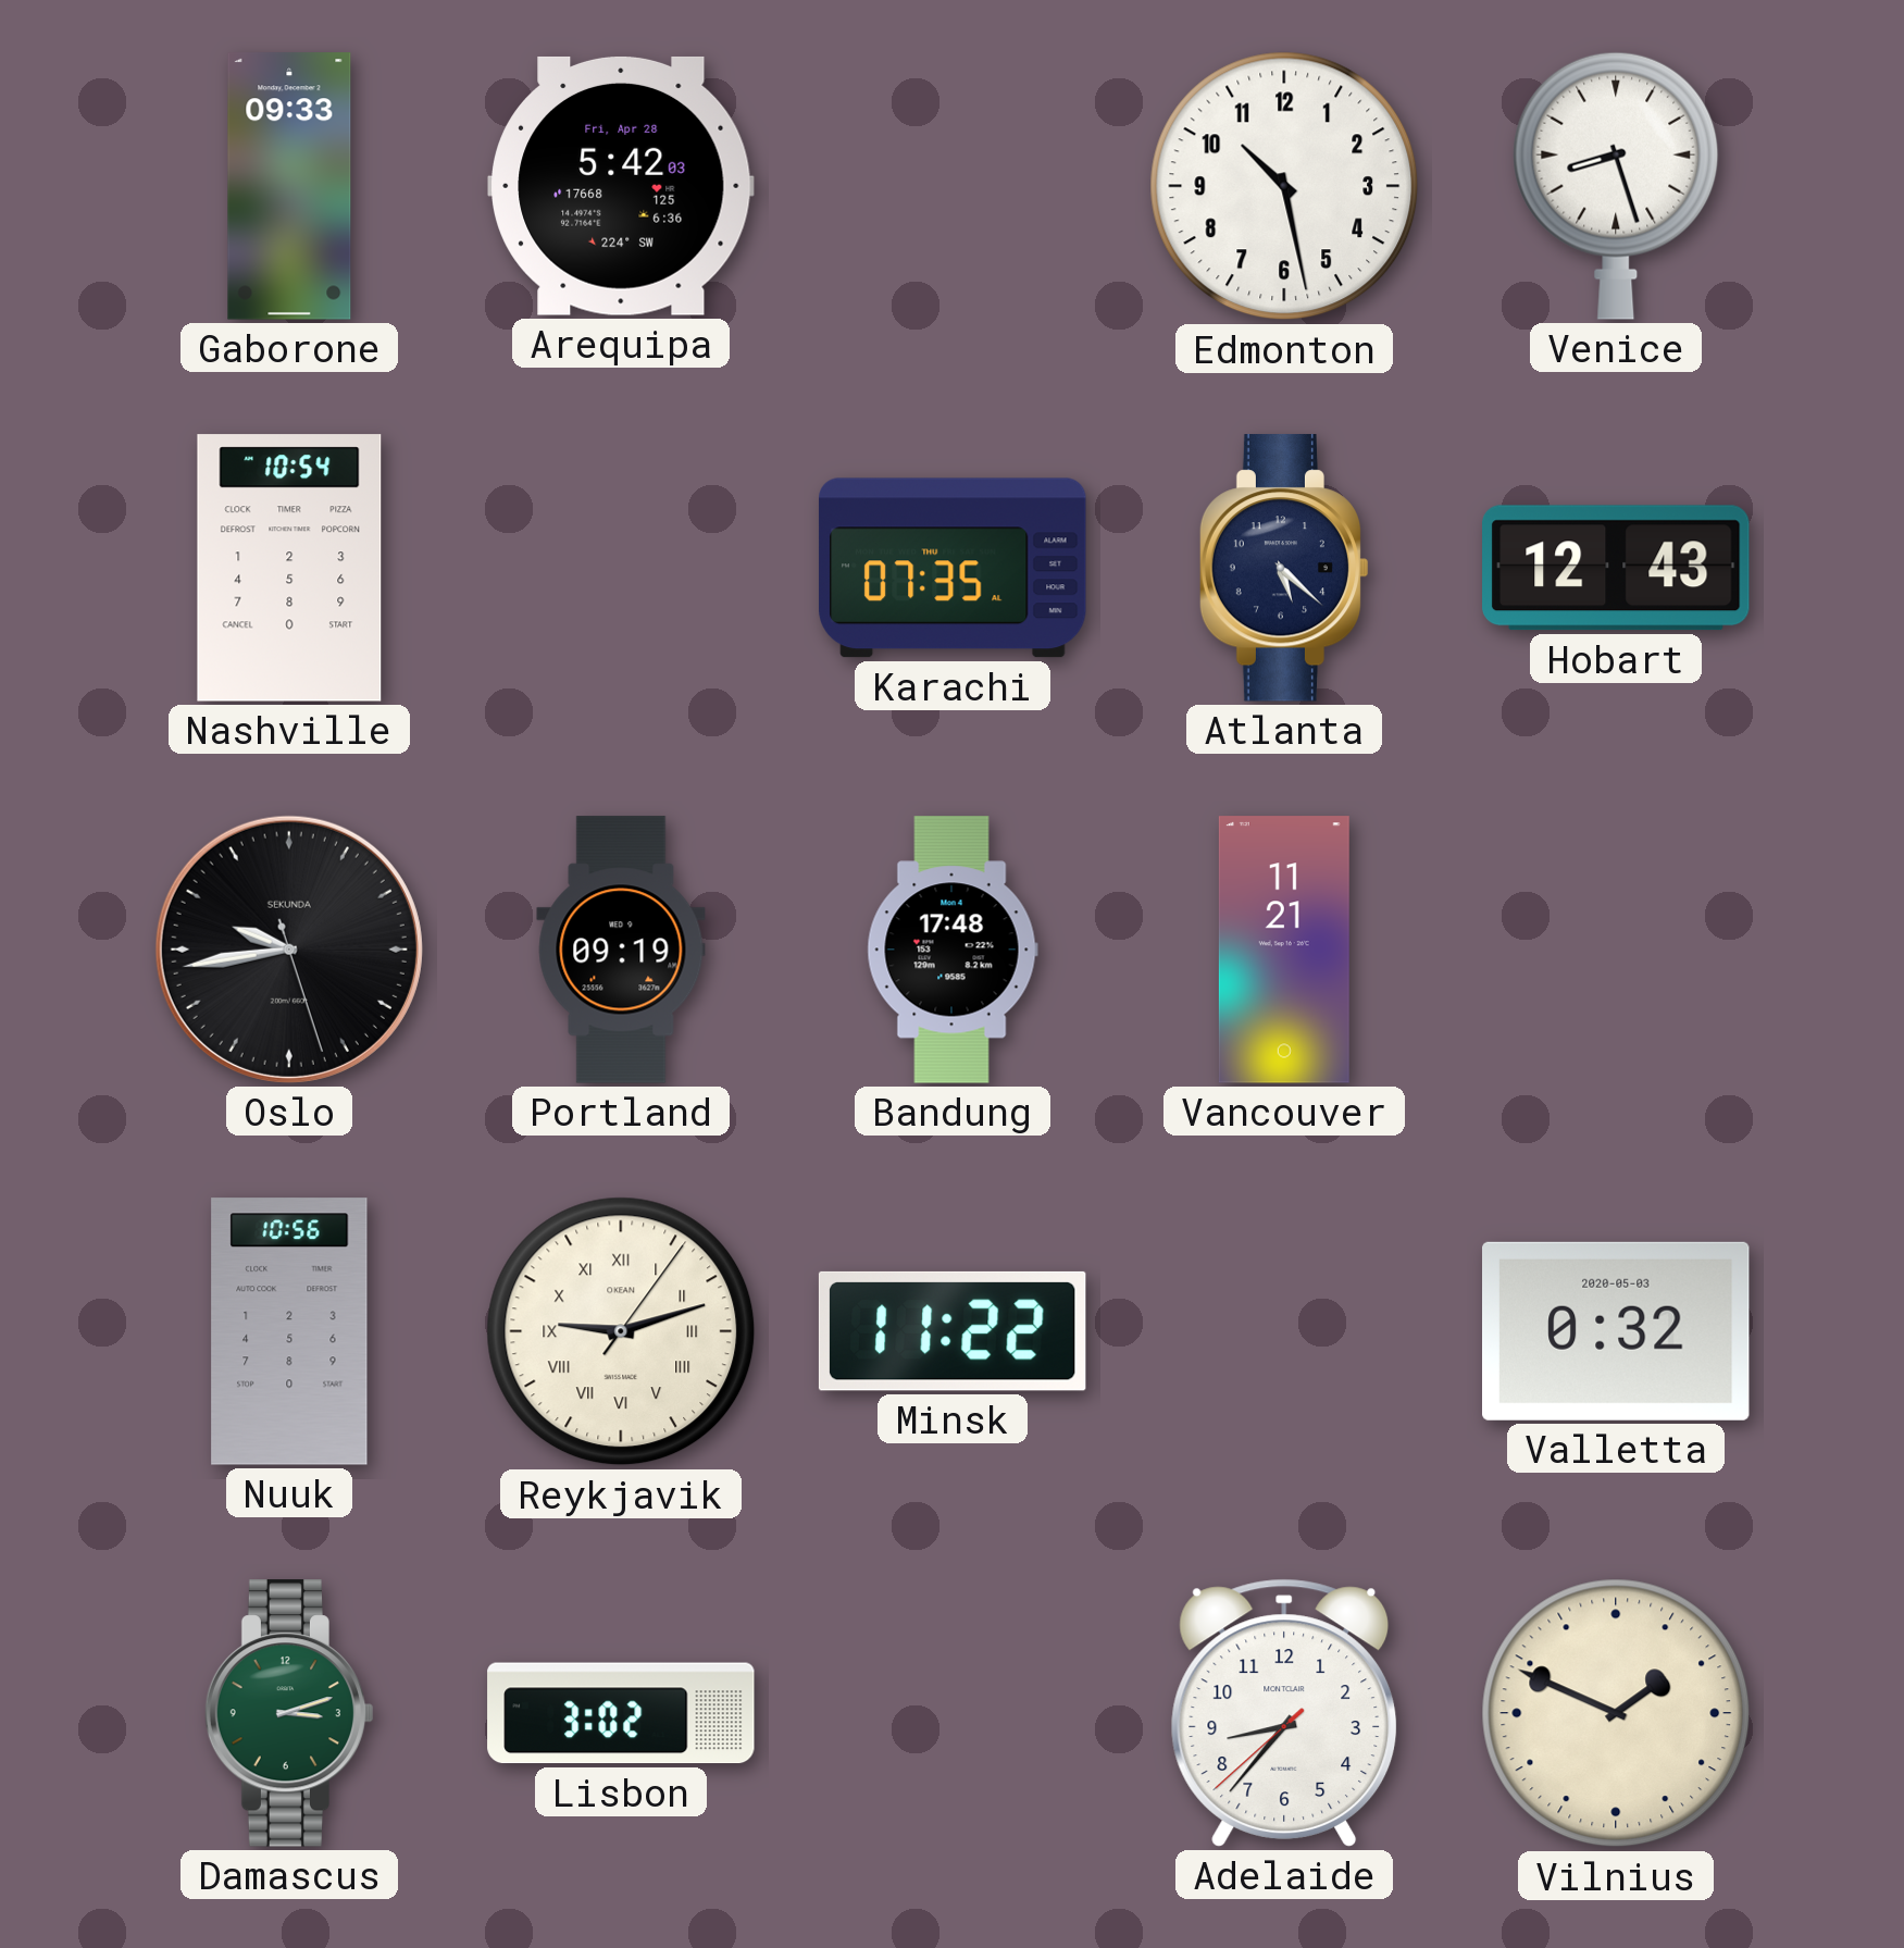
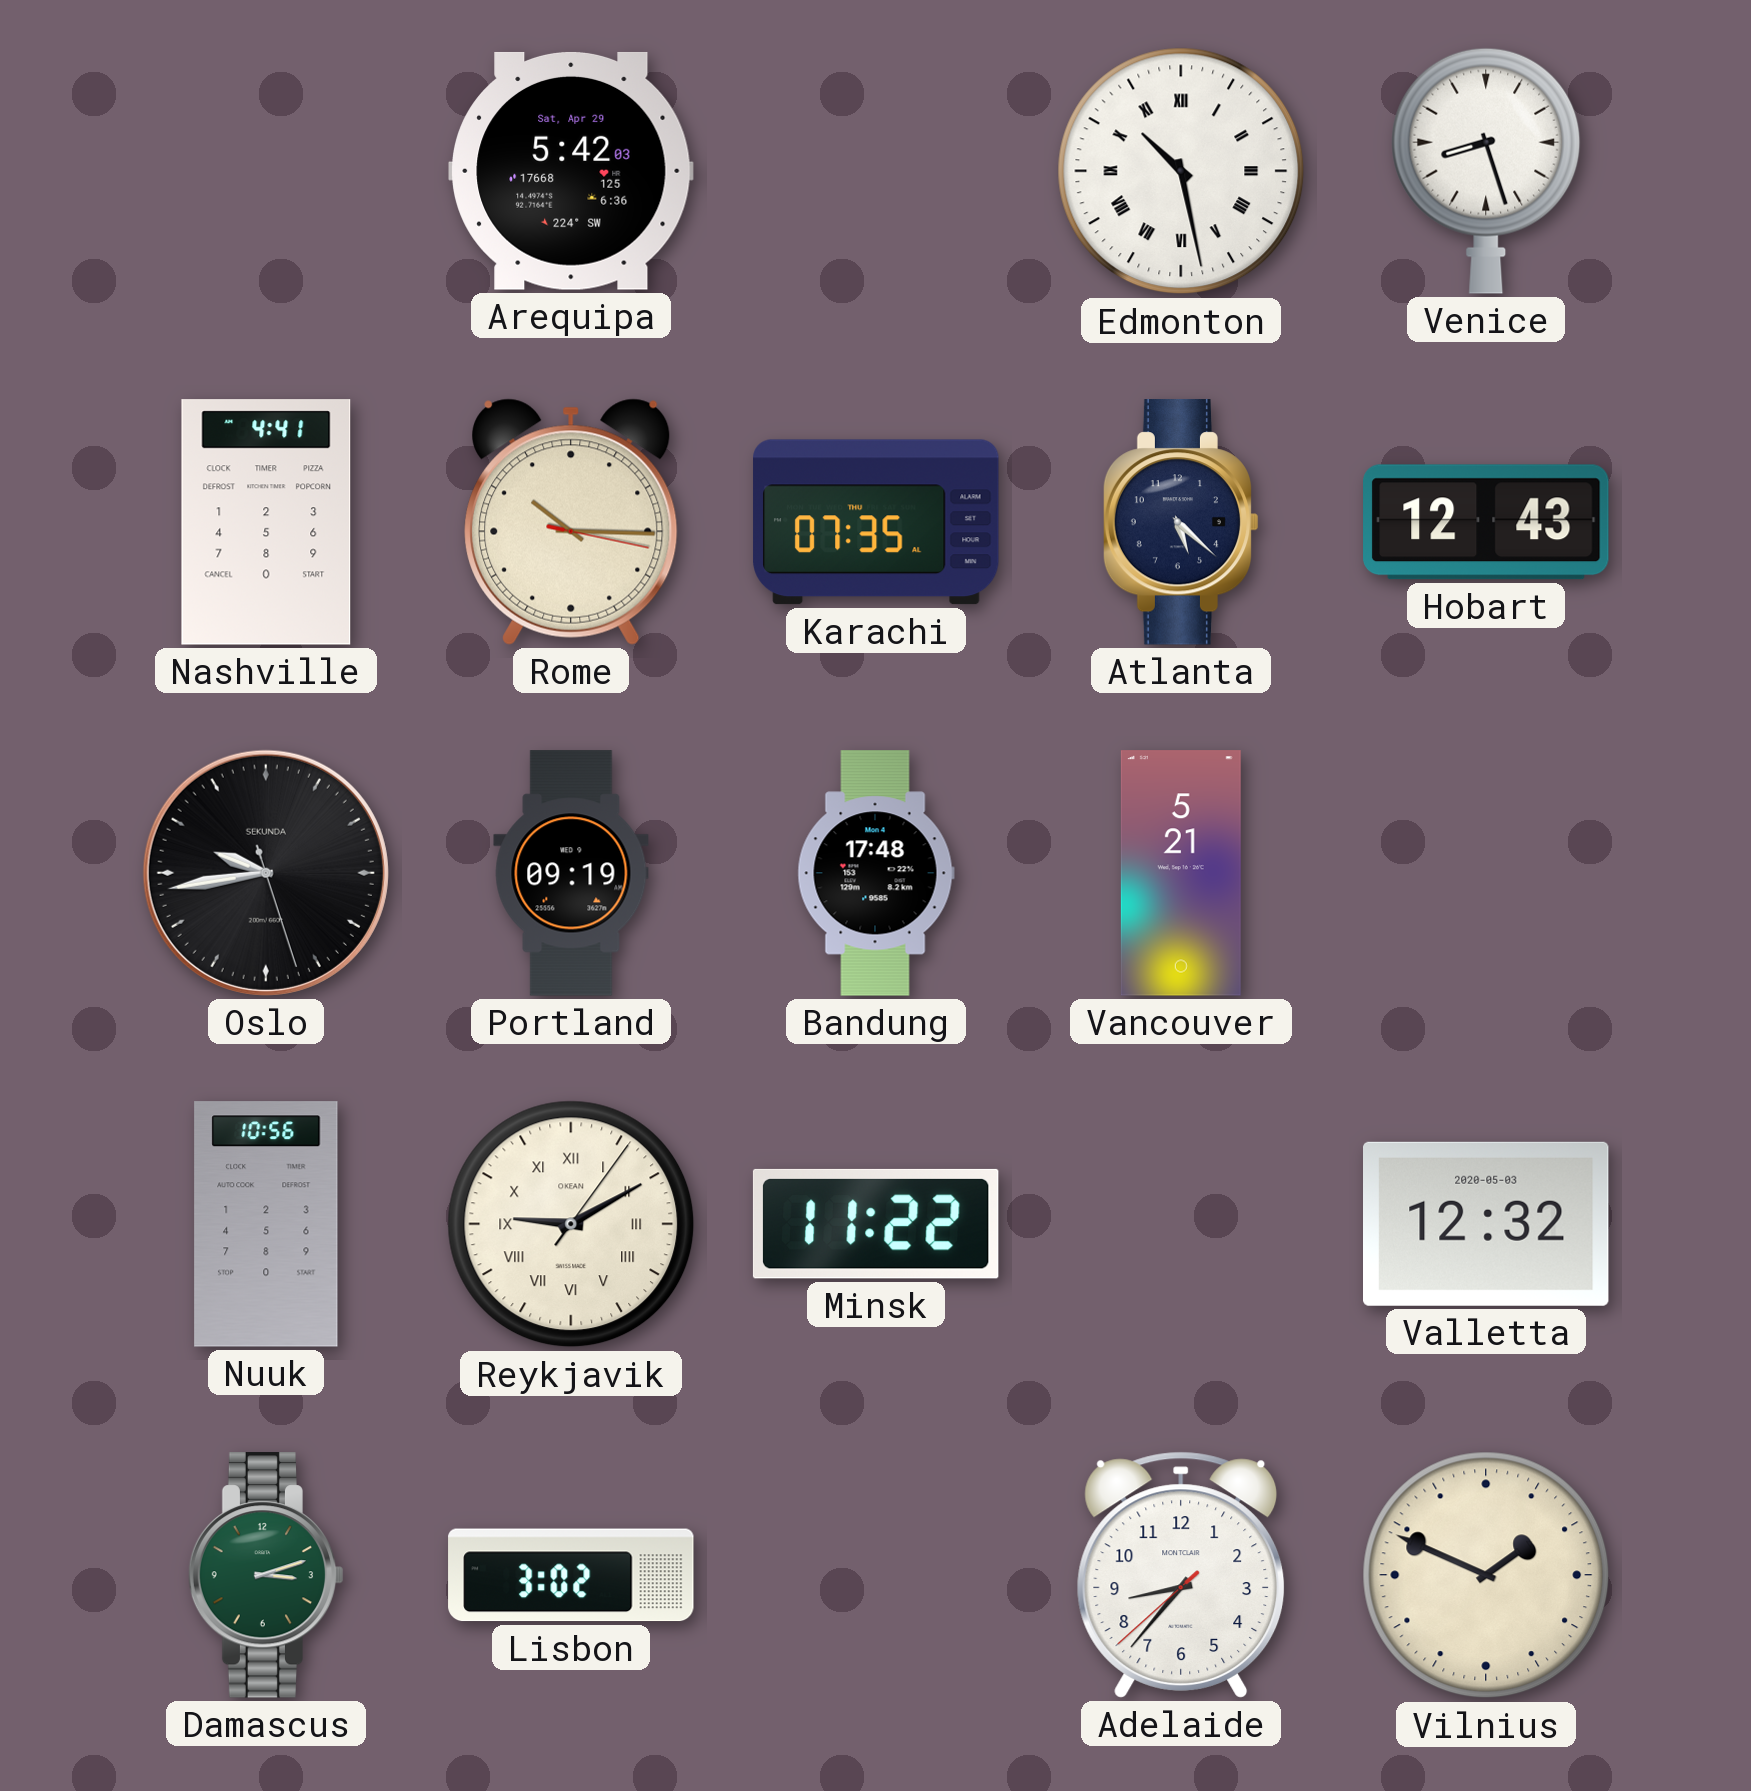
Gaborone: 09:33 -> none (289, 186)
Arequipa date: Fri, Apr 28 -> Sat, Apr 29 (571, 171)
Edmonton numerals: Arabic -> Roman (1181, 171)
Nashville: 10:54 -> 4:41 (266, 522)
Rome: none -> 10:15 (571, 522)
Vancouver: 11:21 -> 5:21 (1181, 873)
Reykjavik: 9:12 -> 9:10 (571, 1224)
Valletta: 0:32 -> 12:32 (1487, 1224)
